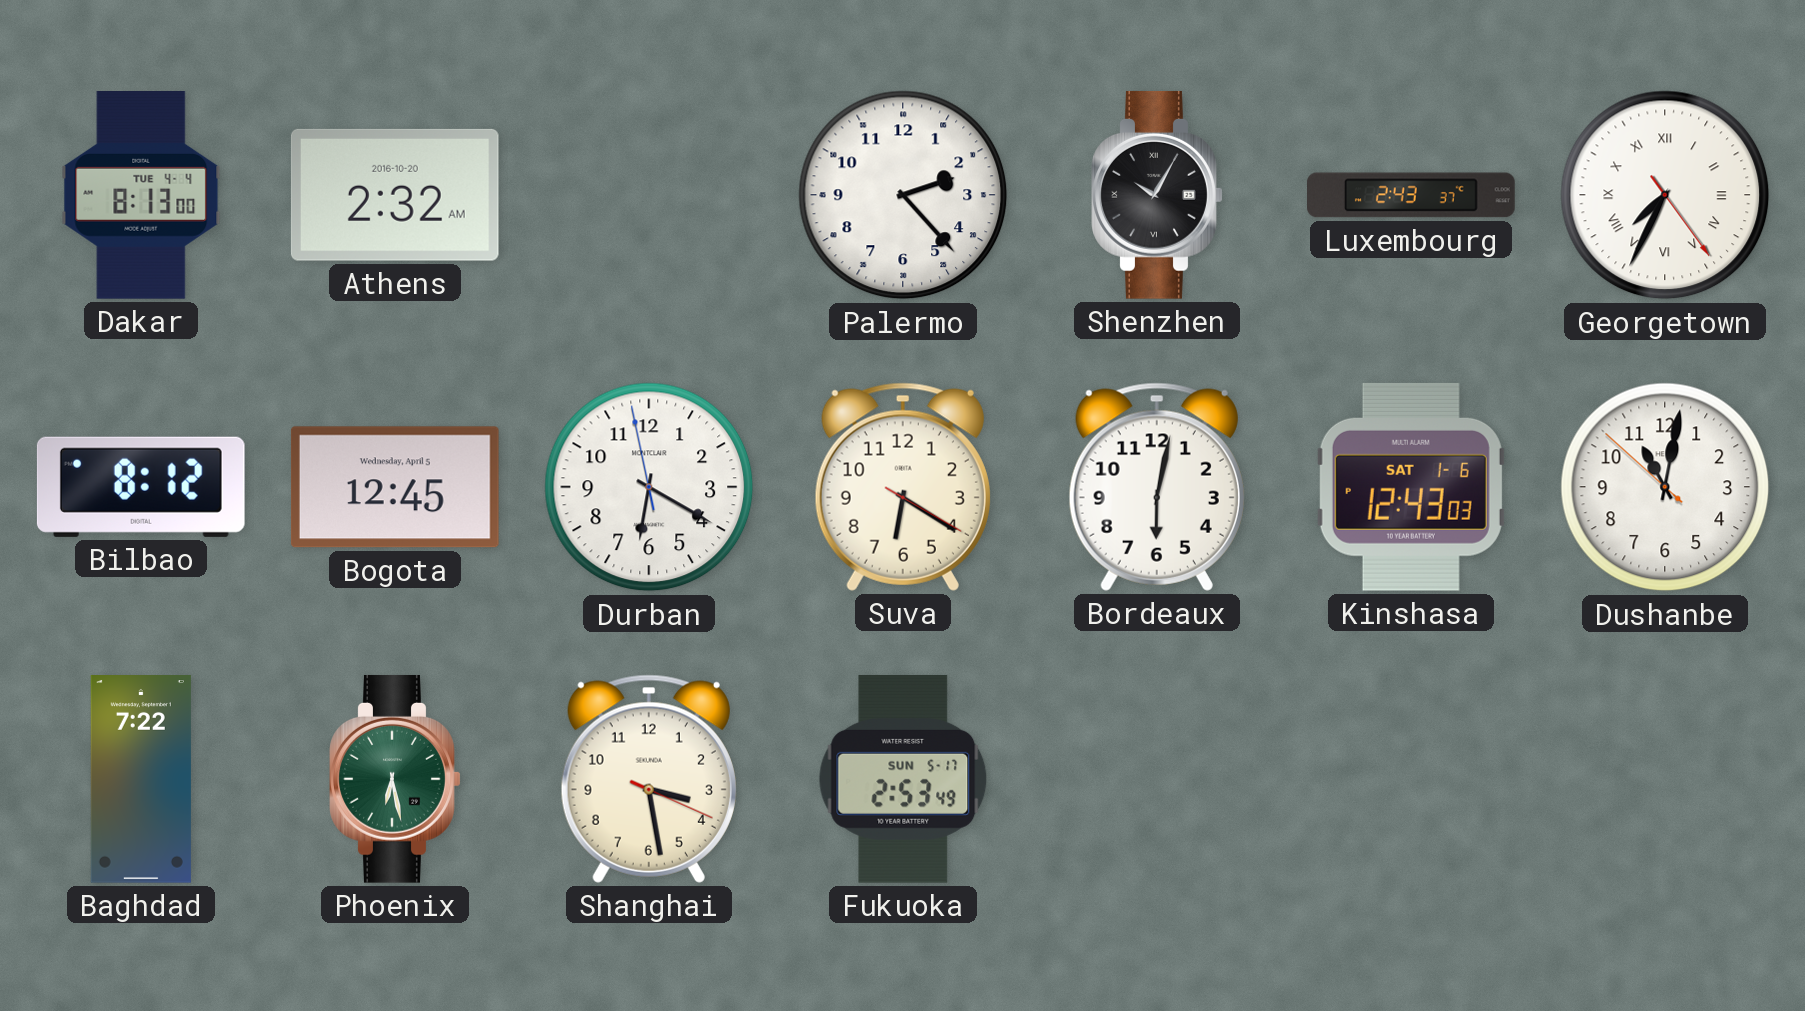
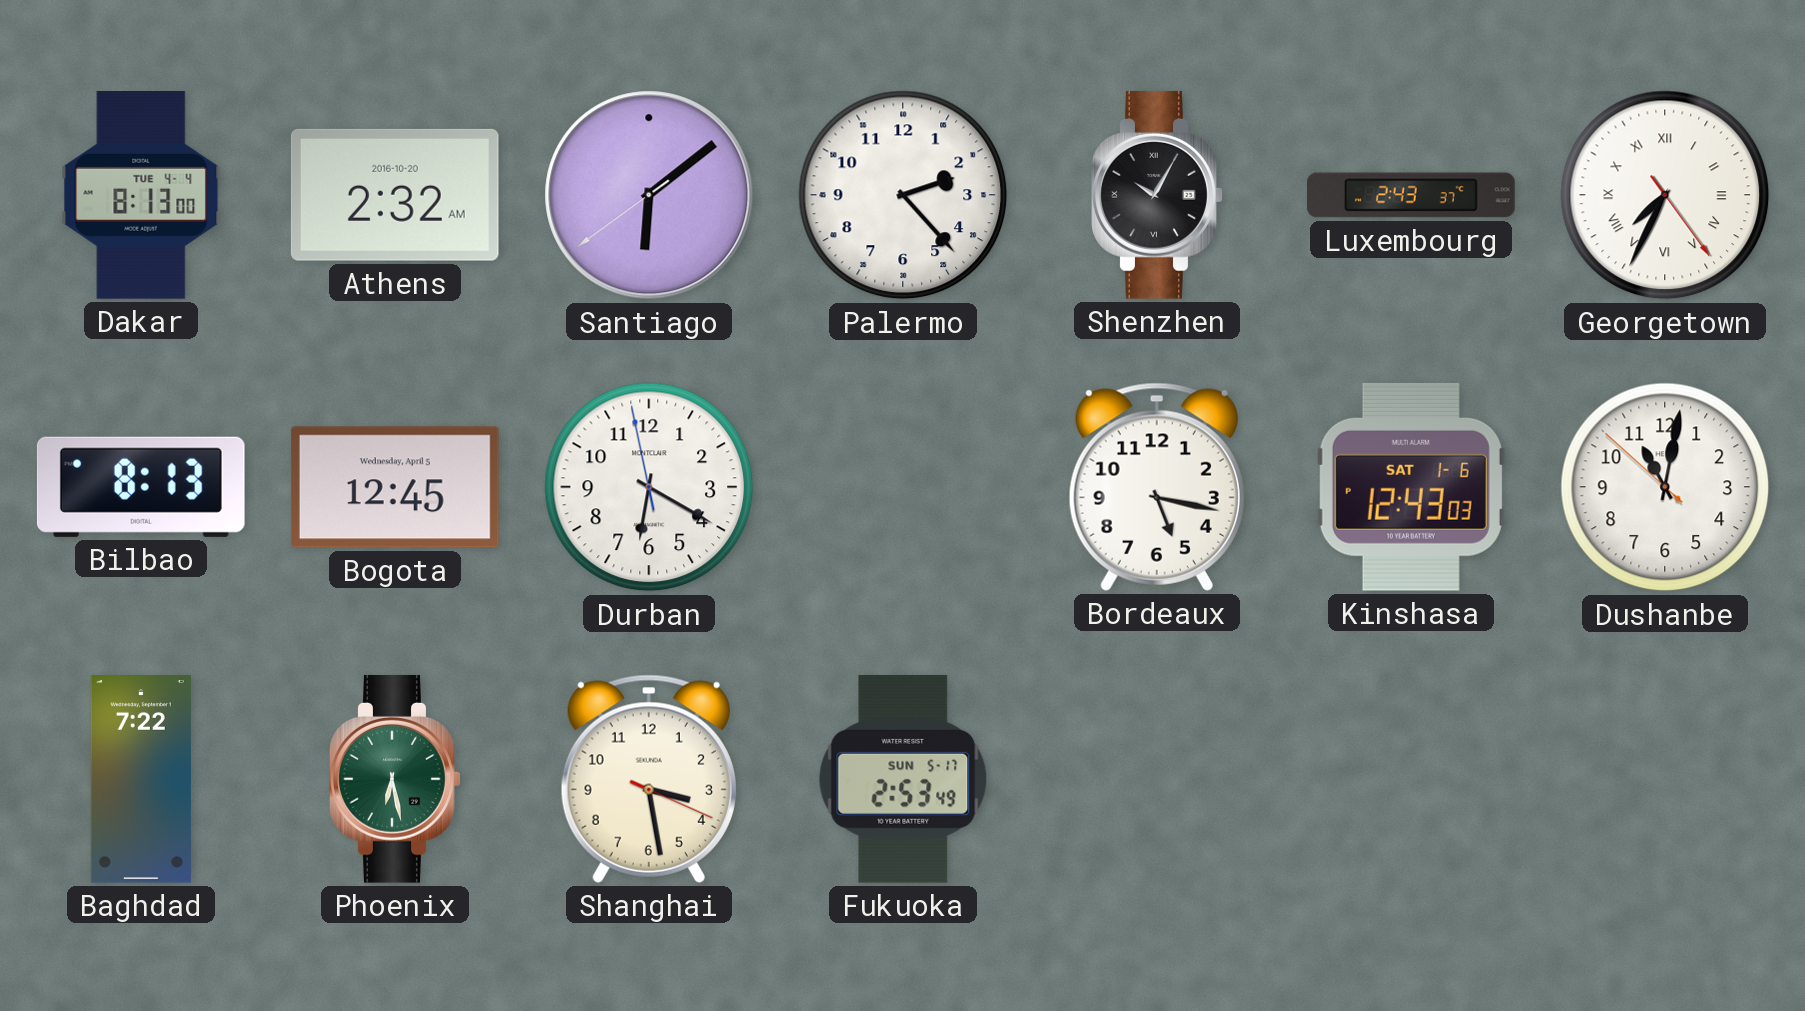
Santiago: none -> 6:08 (649, 195)
Bilbao: 8:12 -> 8:13 (141, 487)
Suva: 6:20 -> none (903, 487)
Bordeaux: 6:02 -> 5:17 (1157, 487)
